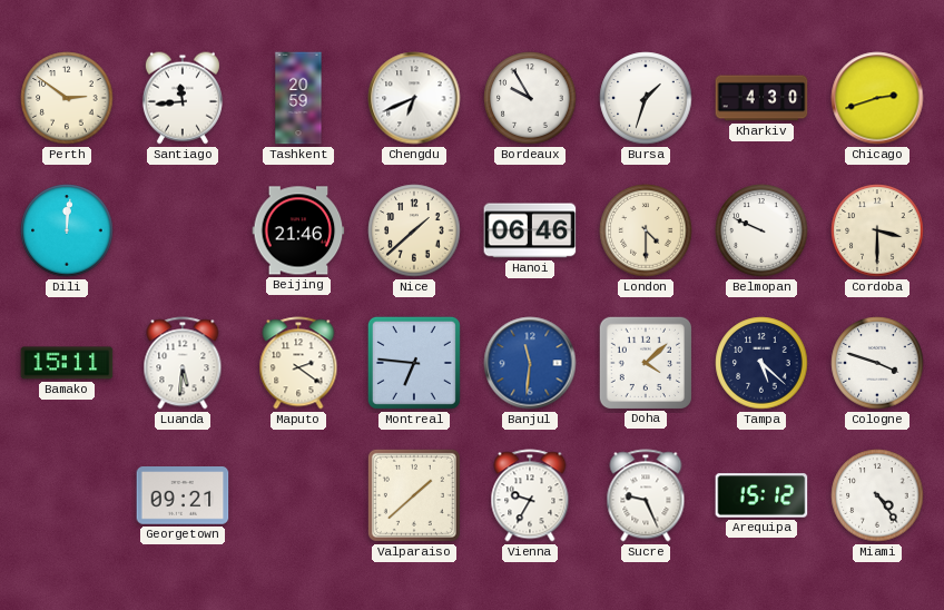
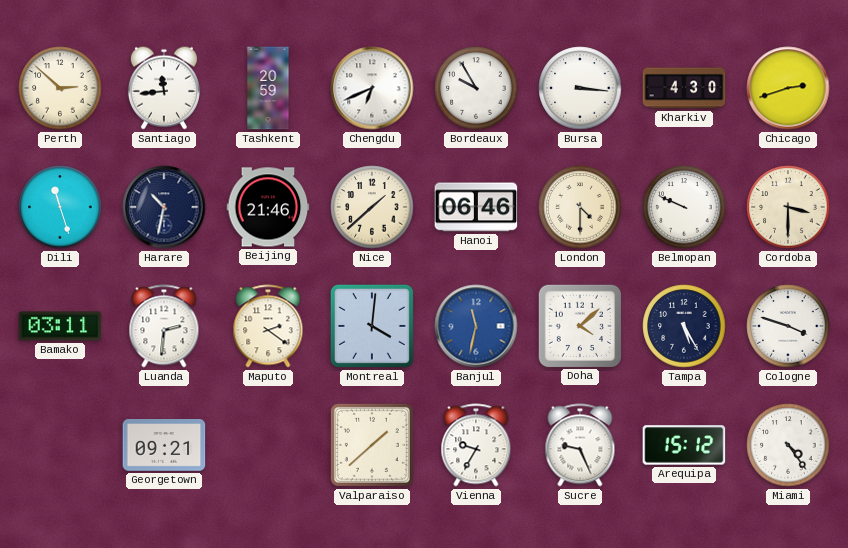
Perth: 2:51 -> 2:52 (60, 88)
Bursa: 1:33 -> 3:16 (580, 88)
Dili: 12:01 -> 11:27 (60, 207)
Harare: none -> 10:32 (164, 207)
Bamako: 15:11 -> 03:11 (60, 326)
Luanda: 5:31 -> 2:31 (164, 326)
Montreal: 6:46 -> 4:01 (372, 326)
Banjul: 11:31 -> 11:32 (476, 326)
Tampa: 5:22 -> 5:25 (684, 326)
